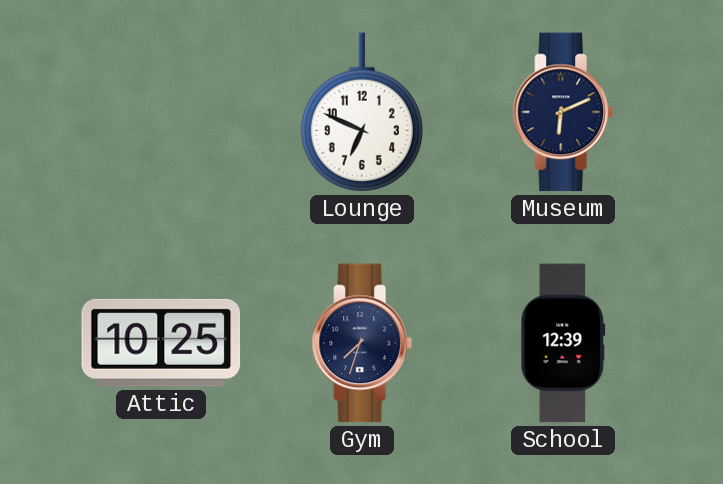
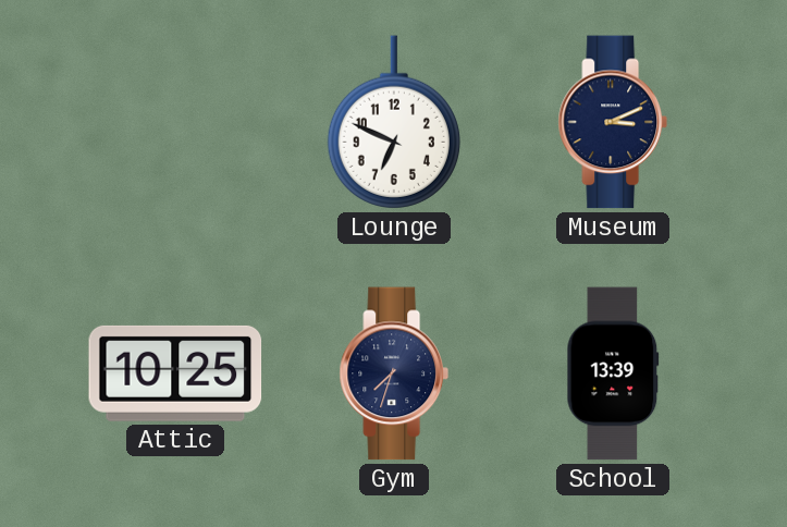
Museum: 6:11 -> 3:11 (612, 122)
School: 12:39 -> 13:39 (613, 373)
